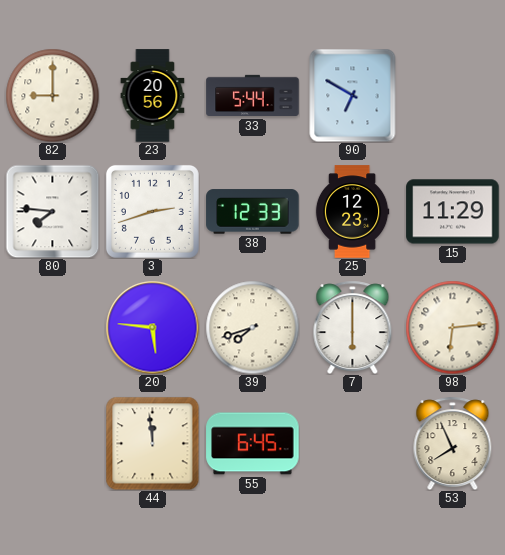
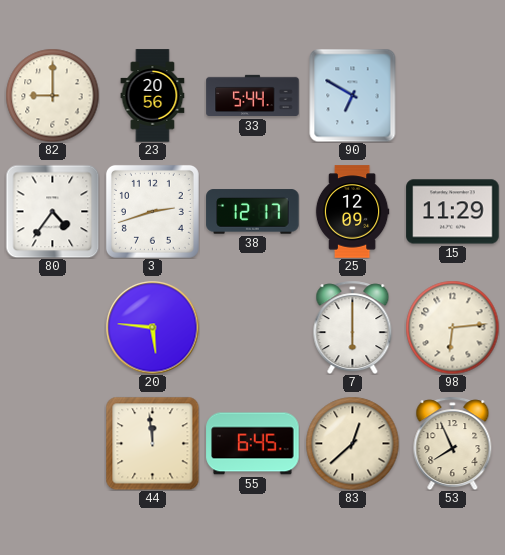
80: 7:46 -> 4:36 (52, 211)
38: 12:33 -> 12:17 (253, 212)
25: 12:23 -> 12:09 (352, 212)
39: 7:42 -> none (252, 327)
83: none -> 12:38 (352, 443)
